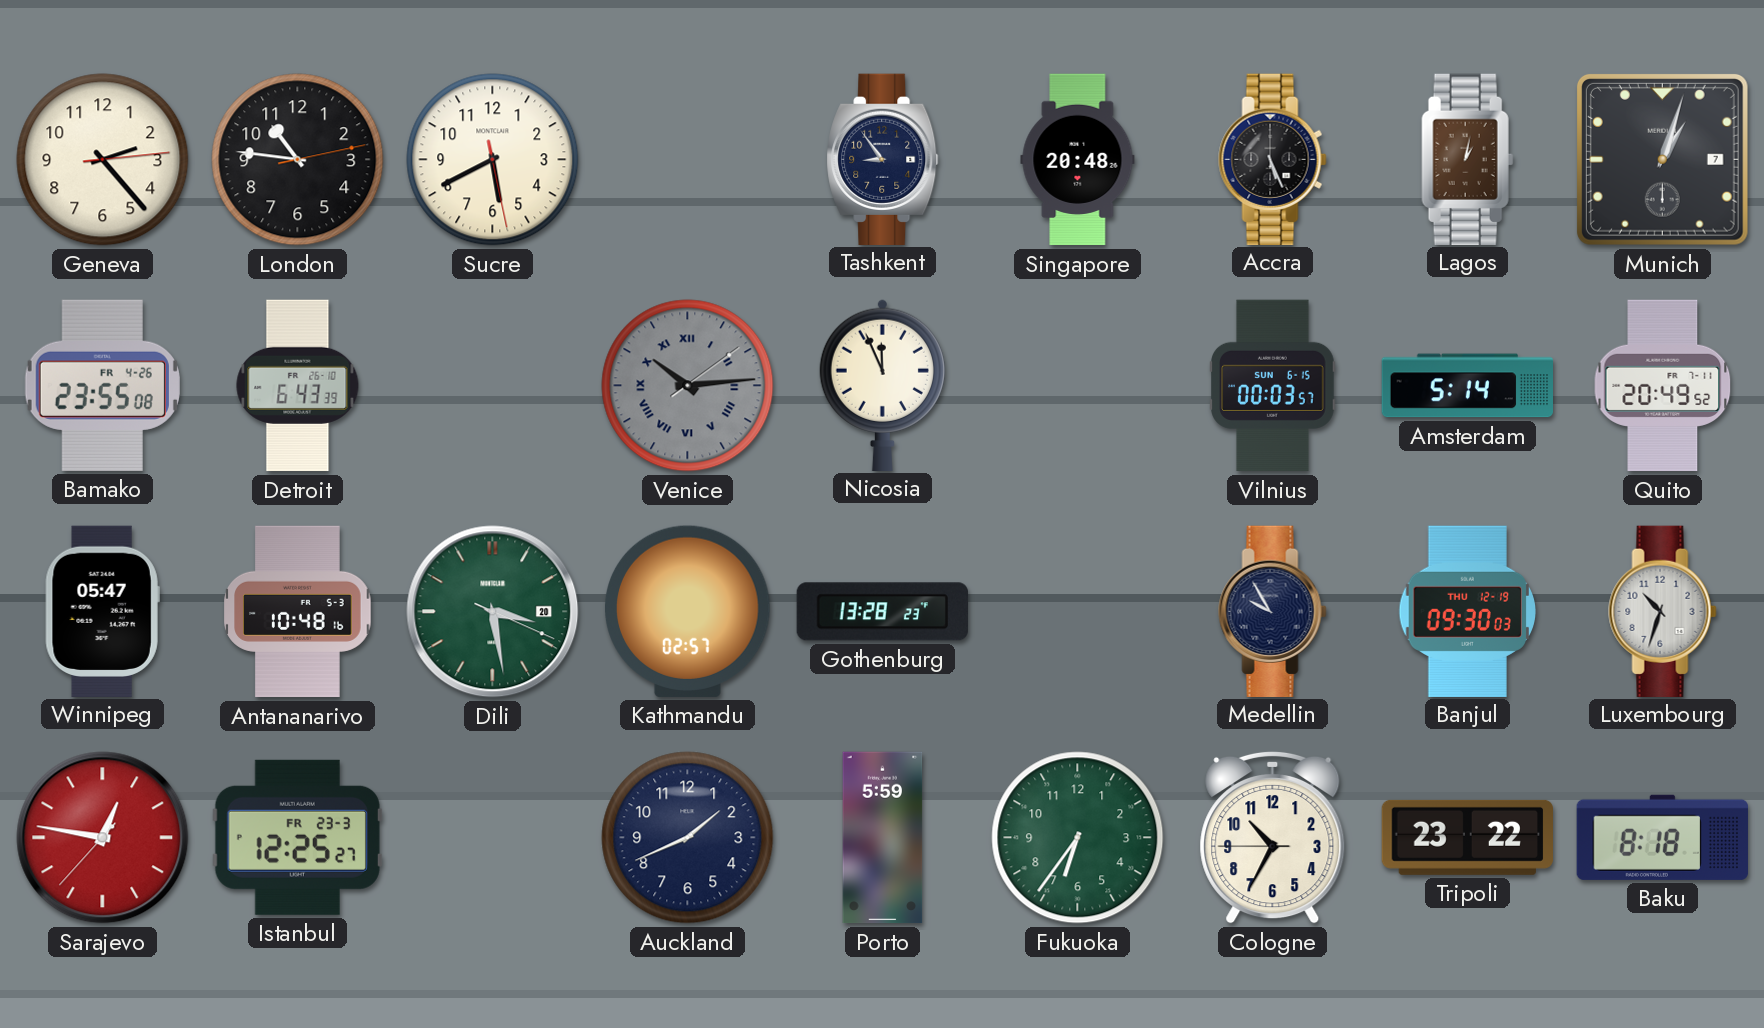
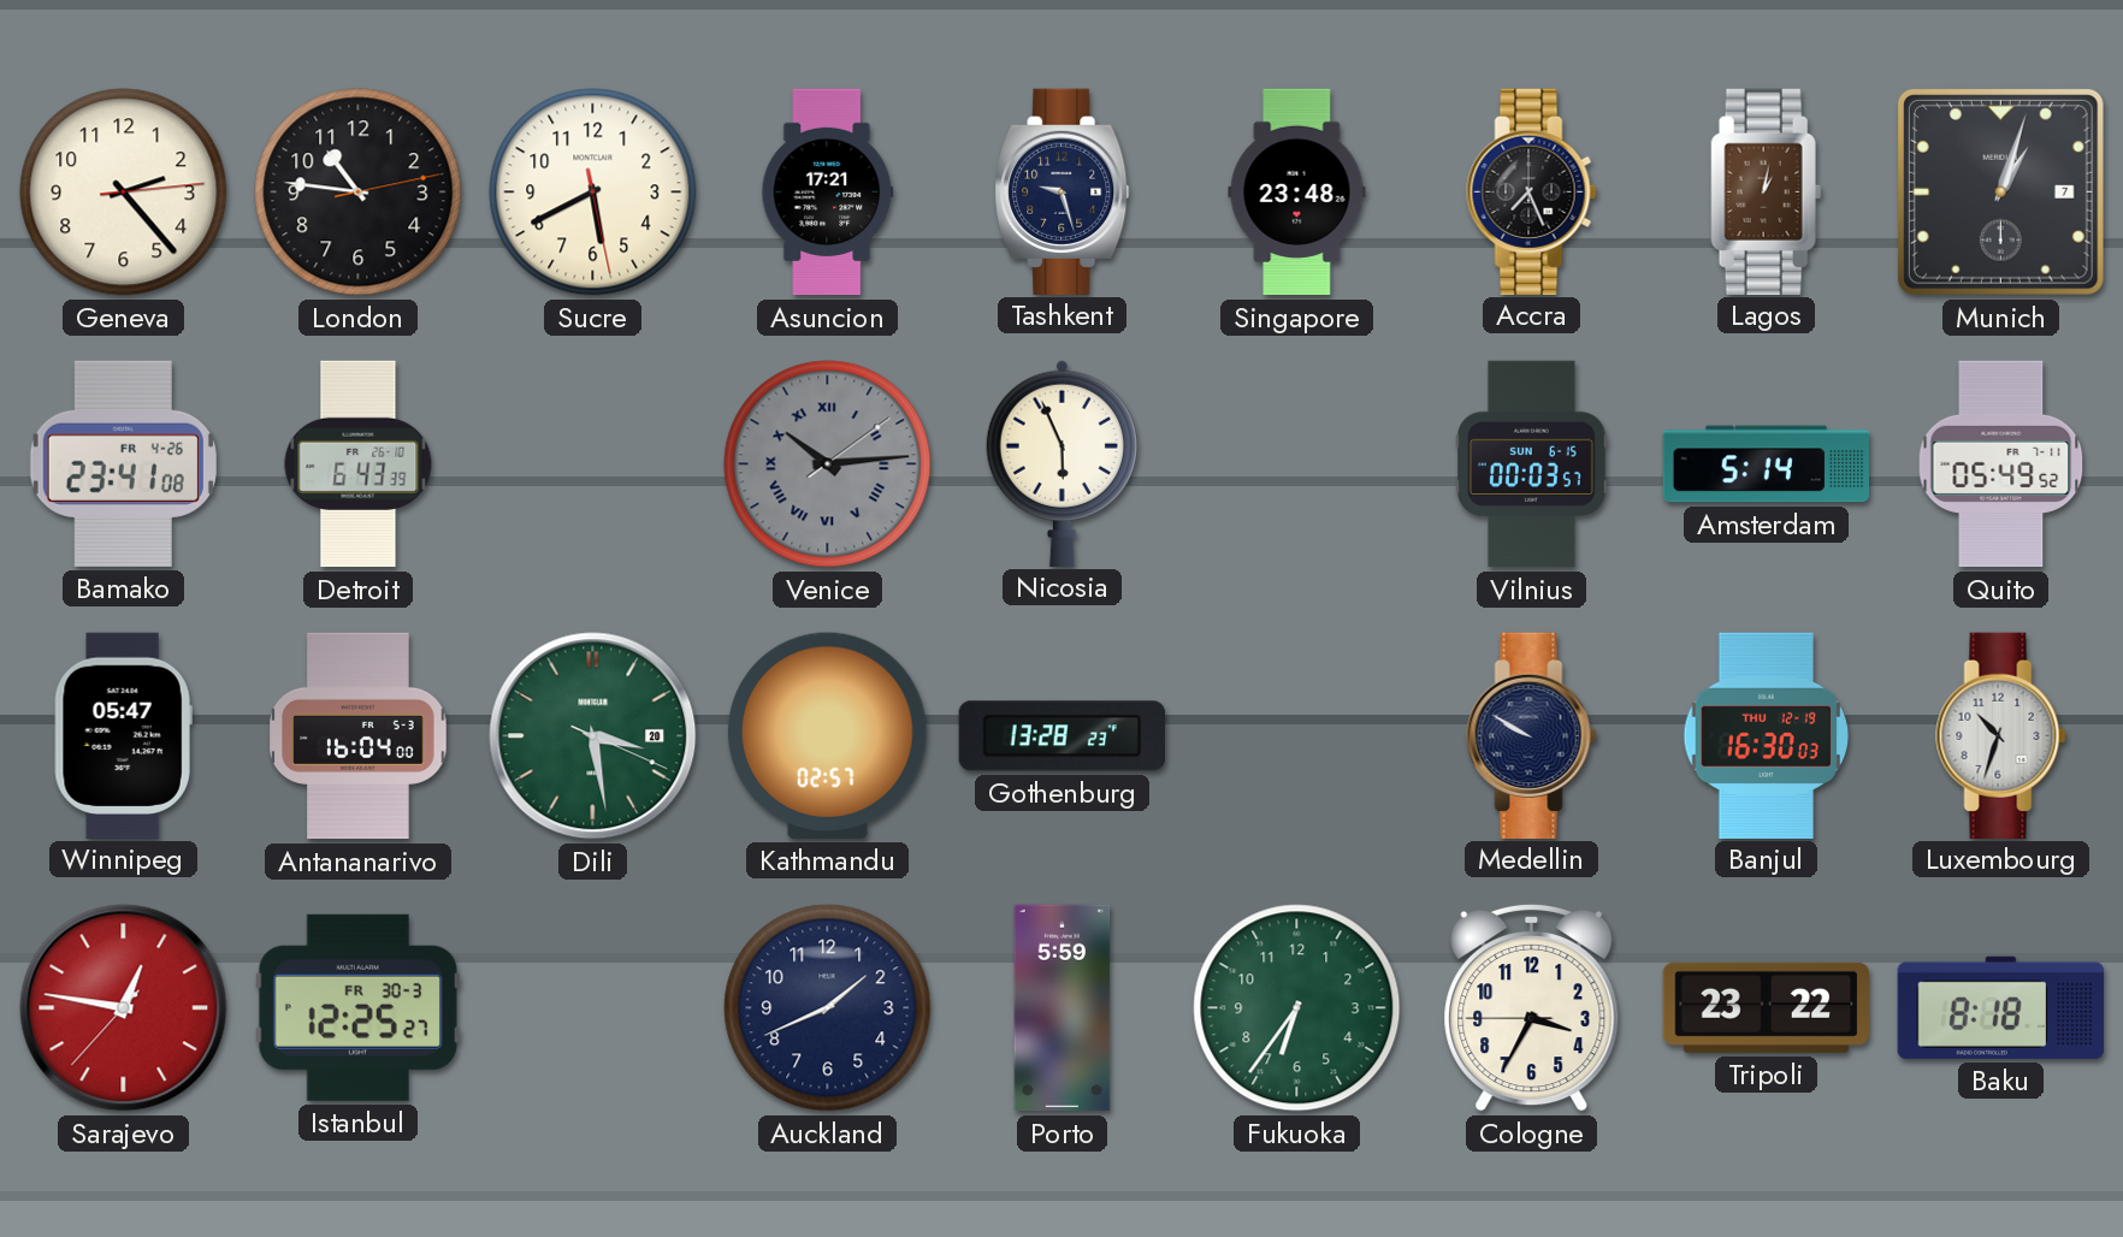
Asuncion: none -> 17:21 (828, 193)
Tashkent: 8:54 -> 9:27 (1063, 191)
Singapore: 20:48 -> 23:48 (1297, 193)
Accra: 5:26 -> 7:26 (1532, 191)
Bamako: 23:55 -> 23:41 (123, 463)
Nicosia: 11:56 -> 5:56 (1061, 463)
Quito: 20:49 -> 05:49 (2001, 464)
Antananarivo: 10:48 -> 16:04 (359, 736)
Medellin: 9:55 -> 9:50 (1532, 735)
Banjul: 09:30 -> 16:30 (1767, 735)
Istanbul date: FR 23-3 -> FR 30-3 (357, 1007)
Cologne: 10:34 -> 3:34 (1532, 1007)
